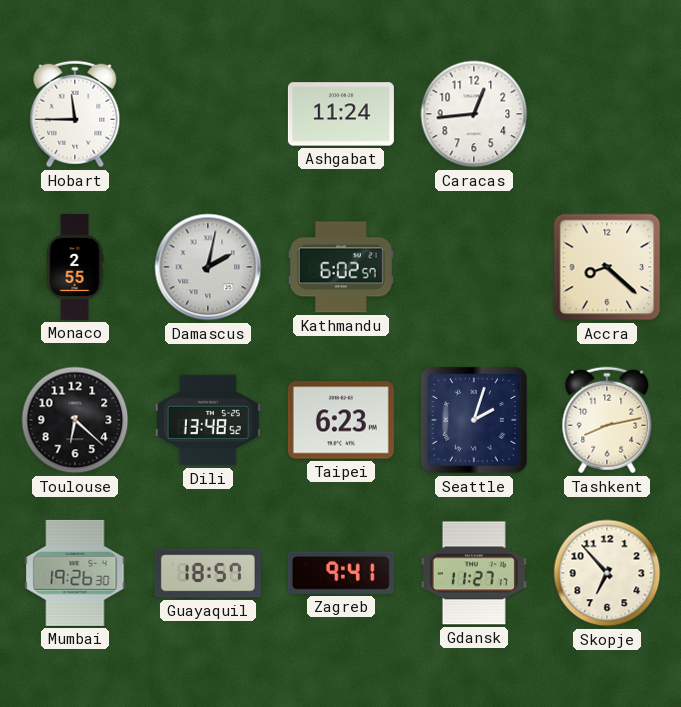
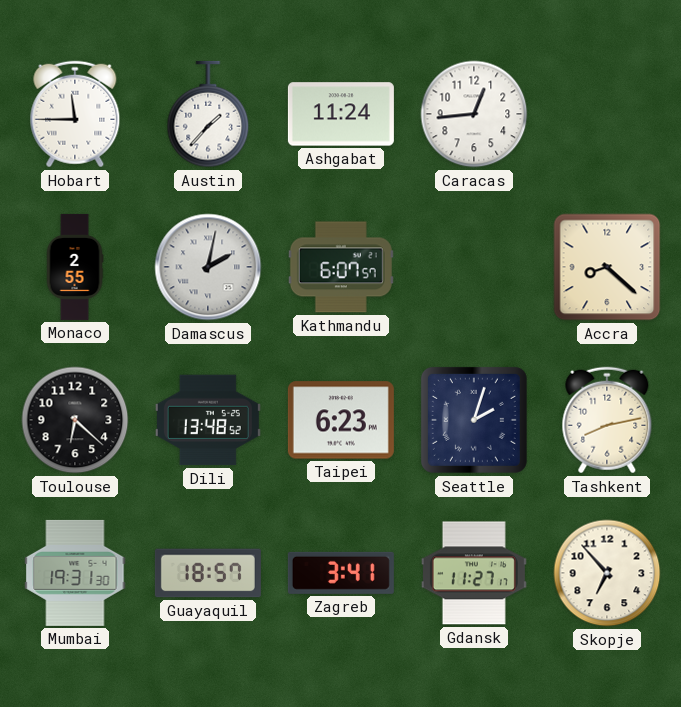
Austin: none -> 1:37 (208, 114)
Kathmandu: 6:02 -> 6:07 (341, 267)
Mumbai: 19:26 -> 19:31 (75, 573)
Zagreb: 9:41 -> 3:41 (341, 573)
